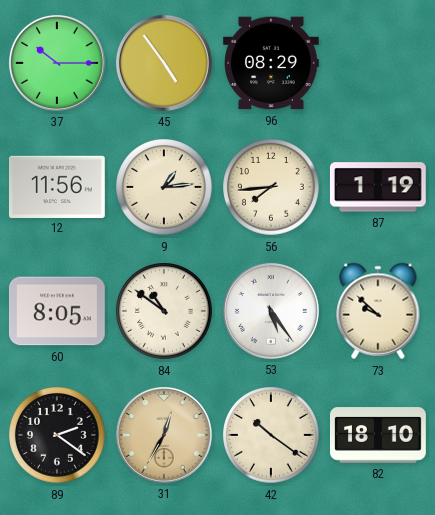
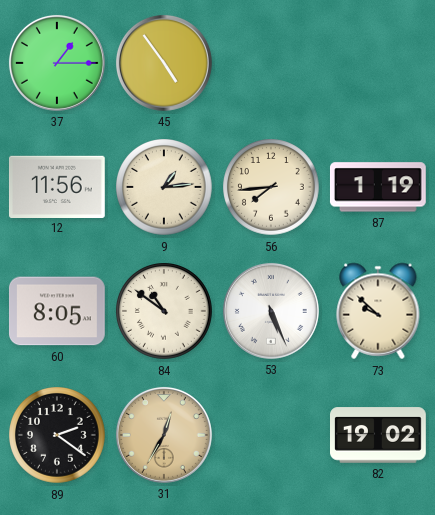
37: 10:15 -> 1:15 (57, 63)
96: 08:29 -> none (272, 63)
53: 5:24 -> 5:26 (271, 311)
42: 10:21 -> none (272, 436)
82: 18:10 -> 19:02 (379, 435)
